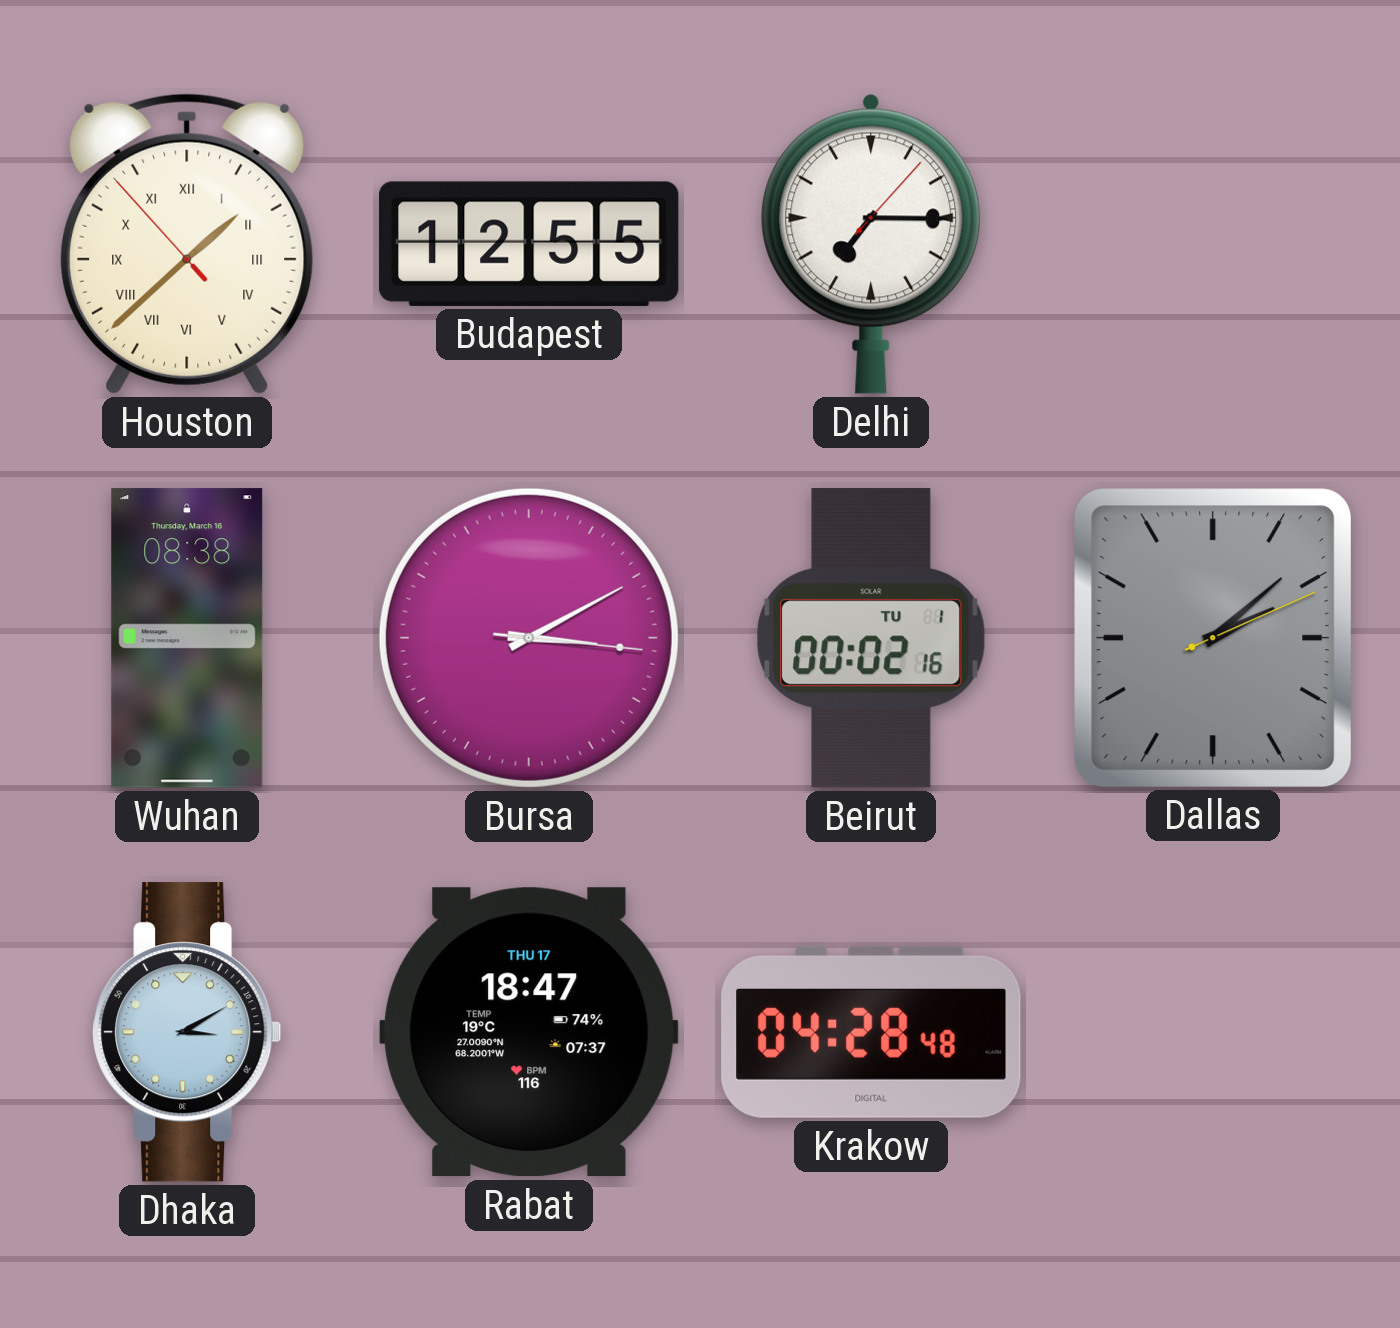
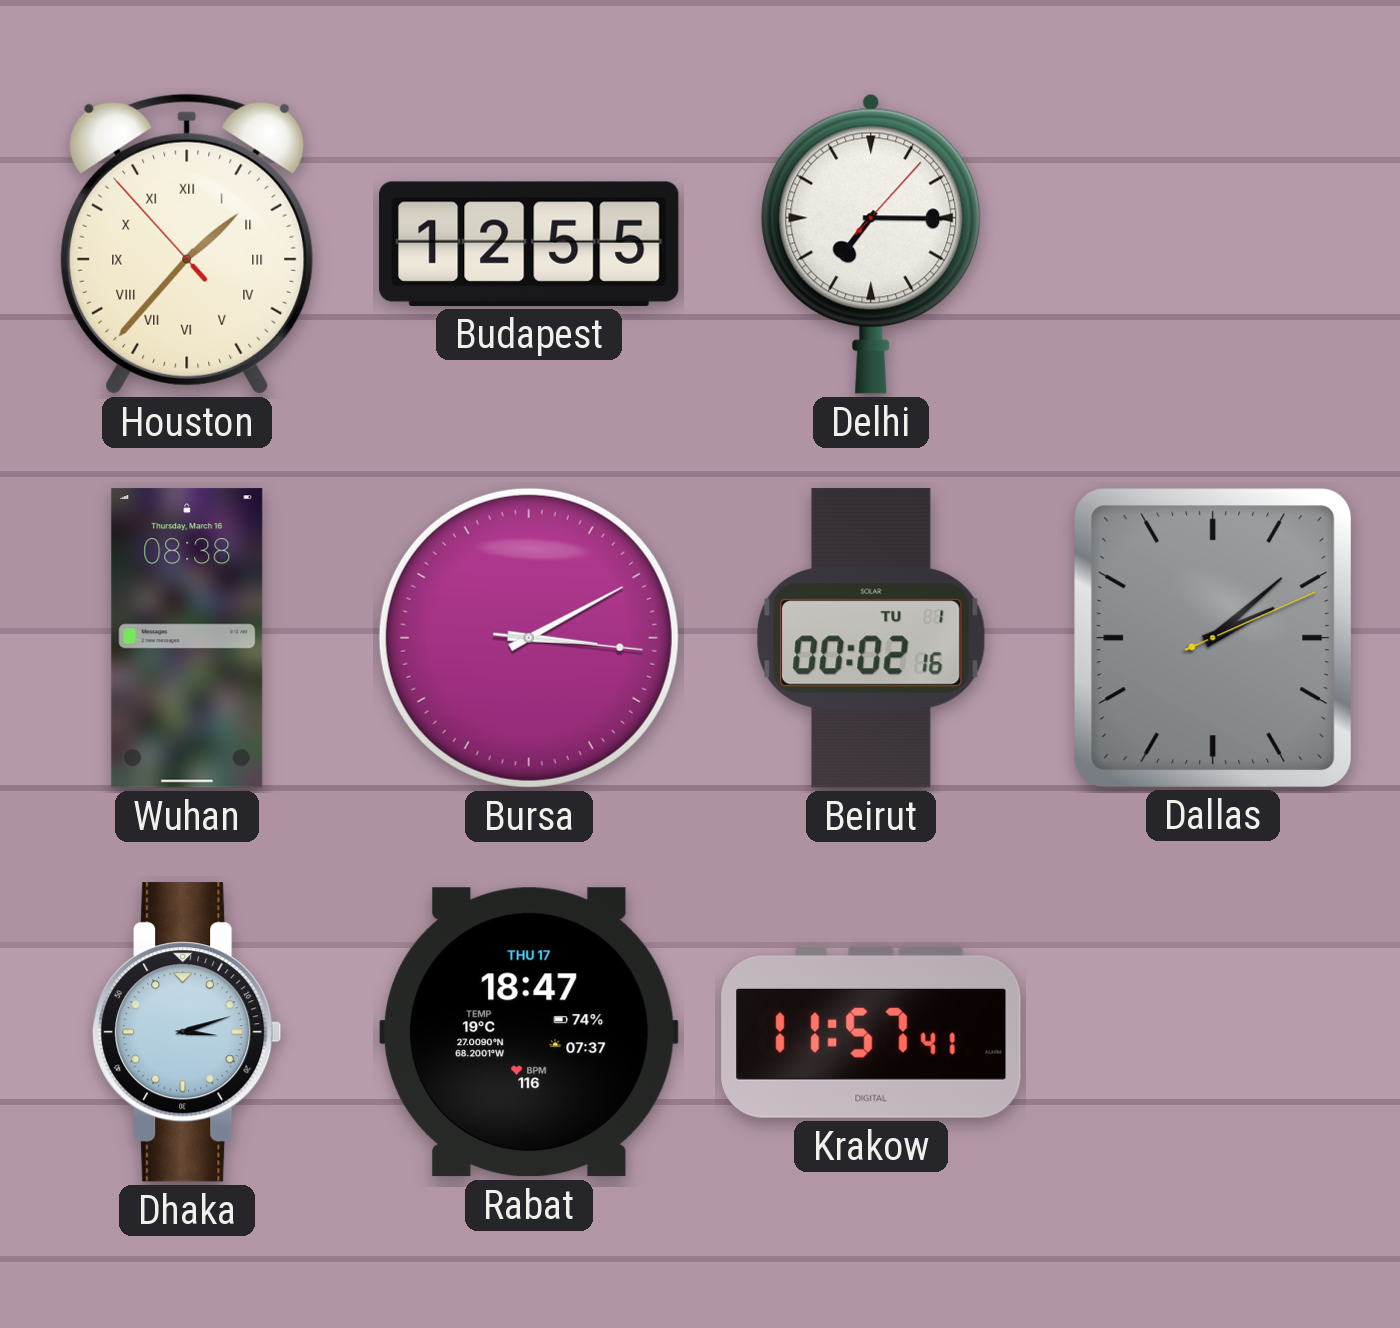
Houston: 1:37 -> 1:36 (187, 244)
Dhaka: 3:10 -> 3:12 (187, 1032)
Krakow: 04:28 -> 11:57 (871, 1032)
